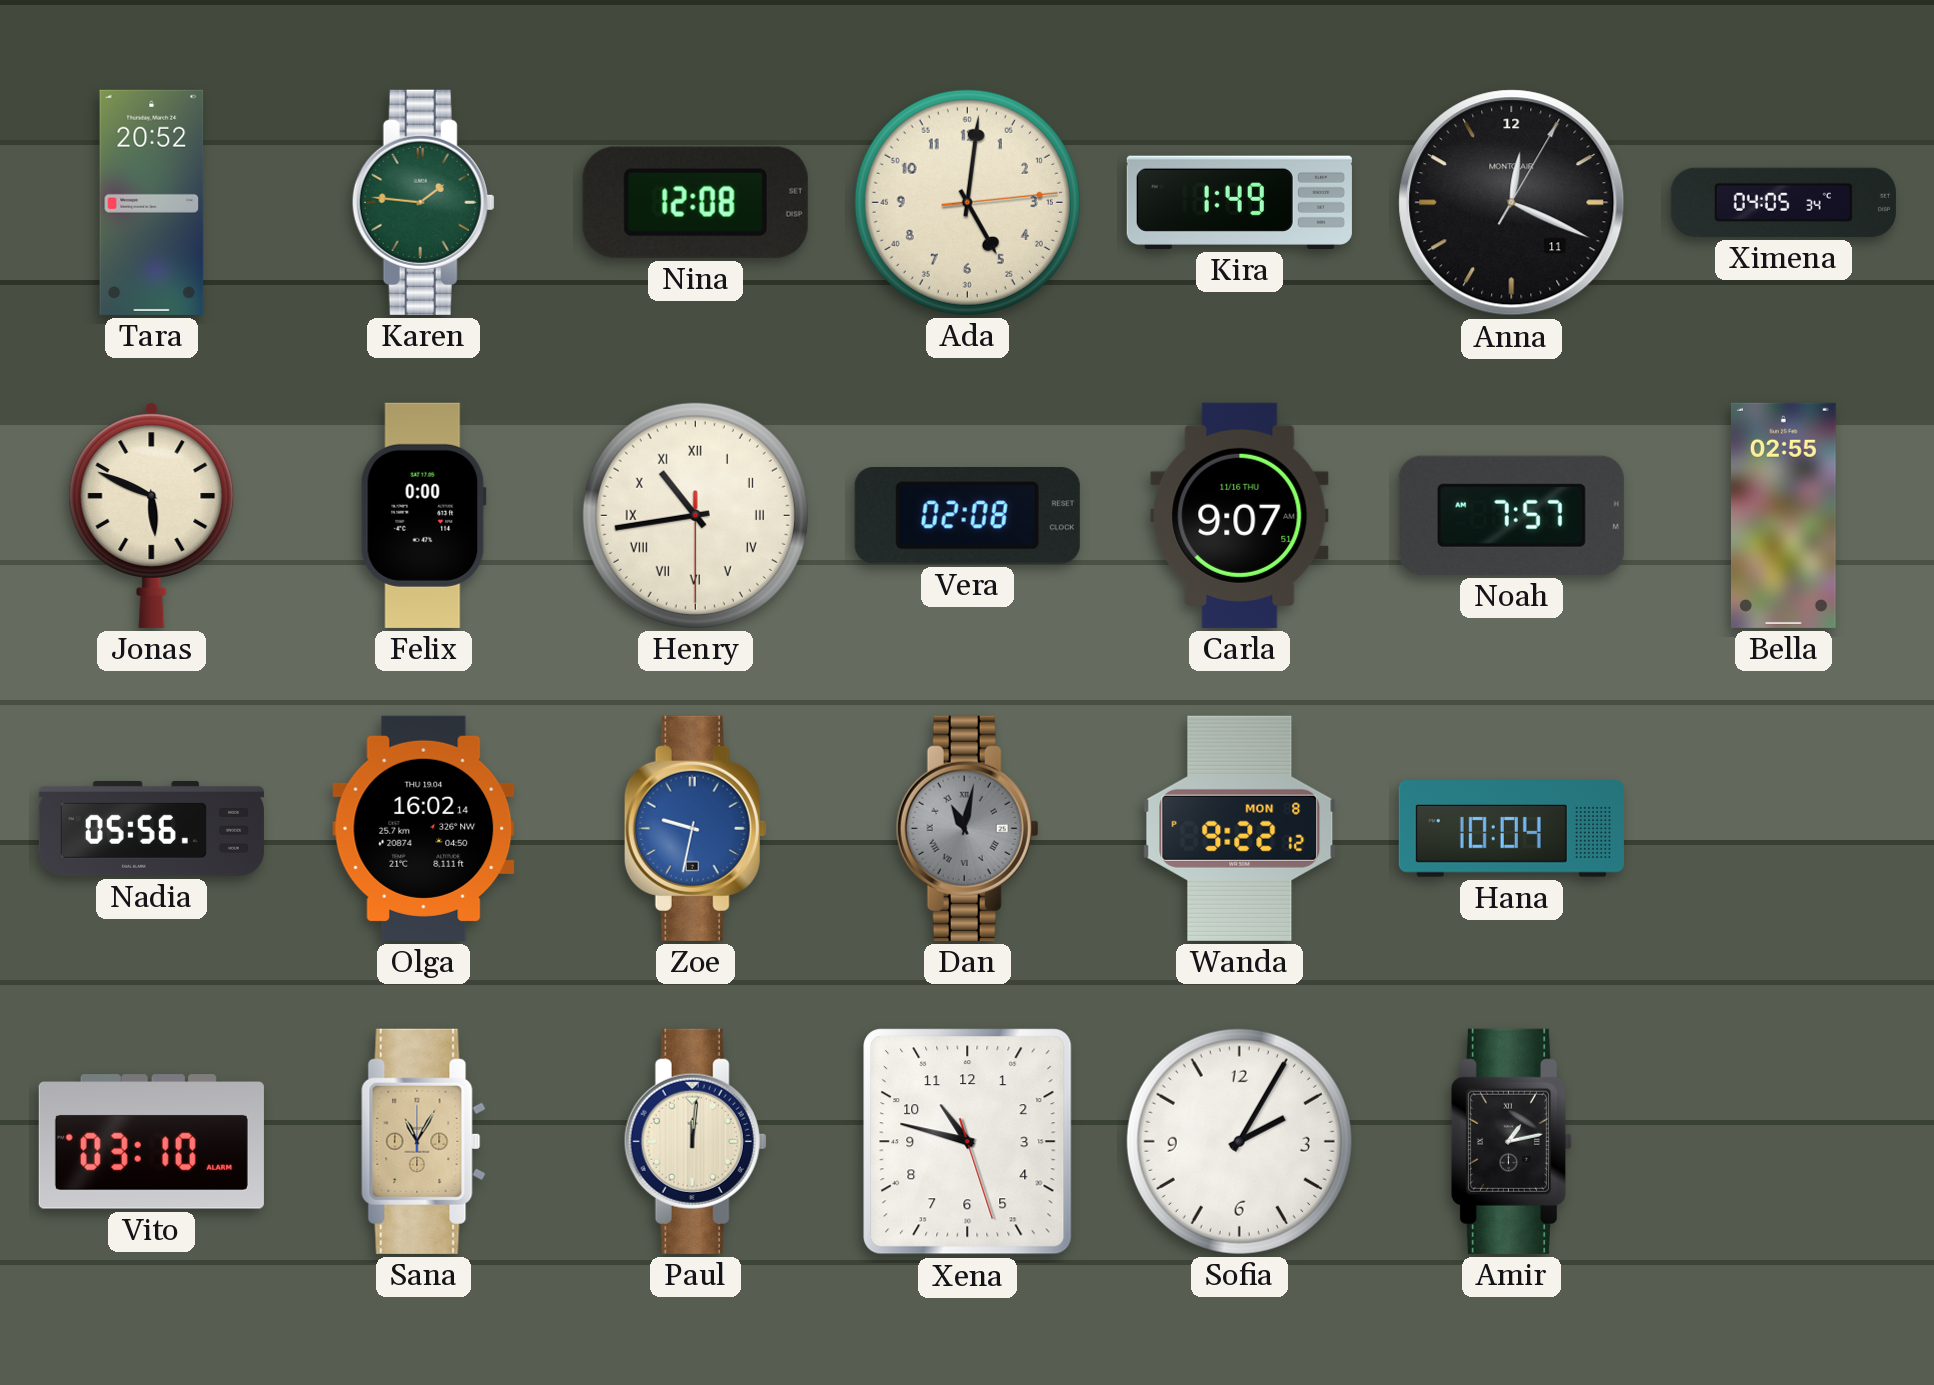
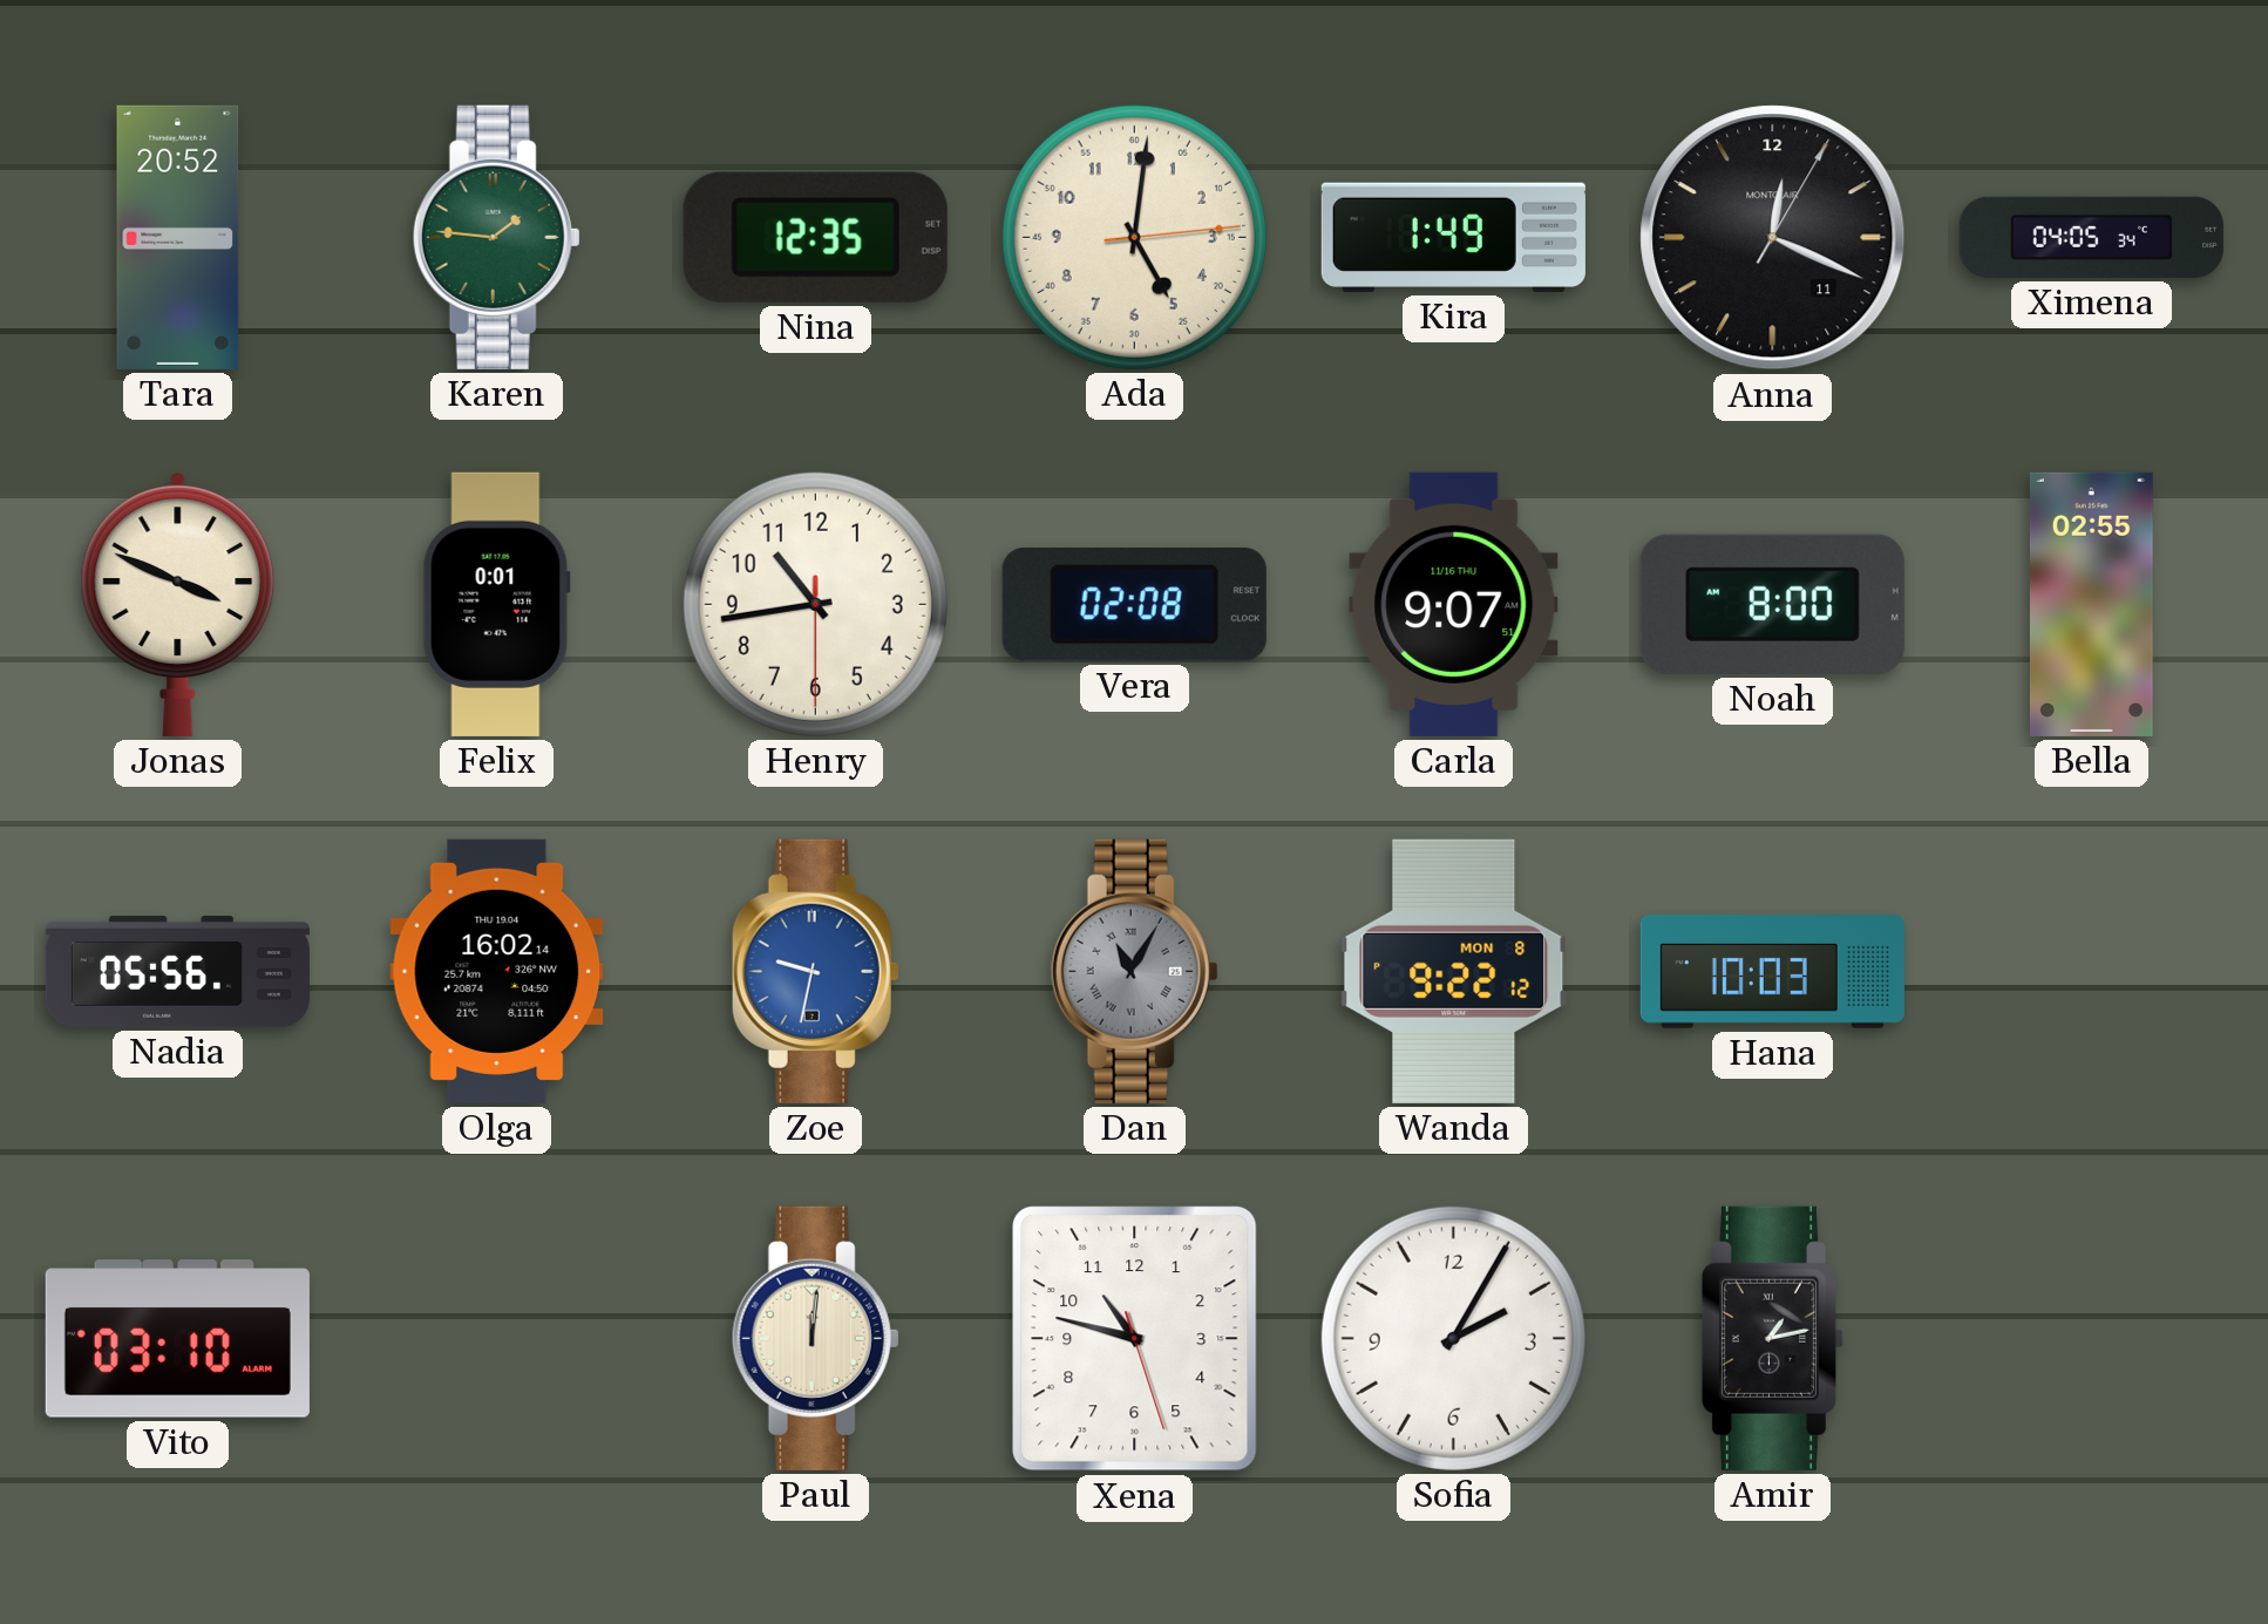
Nina: 12:08 -> 12:35 (815, 237)
Jonas: 5:49 -> 3:49 (178, 604)
Felix: 0:00 -> 0:01 (496, 604)
Henry numerals: Roman -> Arabic (815, 604)
Noah: 7:57 -> 8:00 (1772, 604)
Dan: 11:02 -> 11:05 (1134, 971)
Hana: 10:04 -> 10:03 (1772, 972)
Sana: 11:05 -> none (424, 1141)
